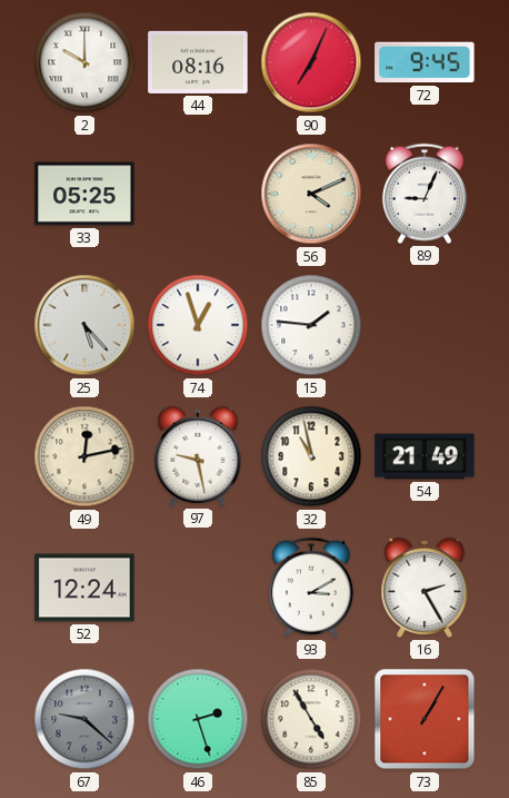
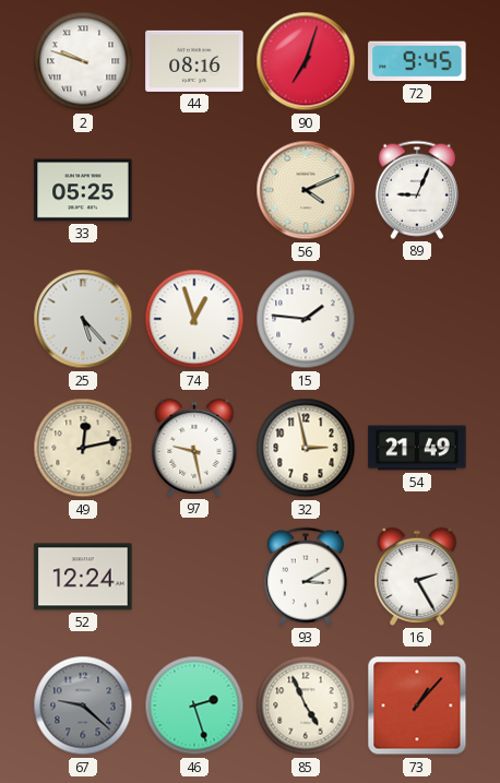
2: 10:00 -> 9:48 (83, 61)
90: 7:04 -> 7:03 (306, 61)
32: 10:58 -> 2:58 (306, 448)
85: 4:55 -> 4:56 (306, 705)
73: 1:05 -> 1:07 (417, 705)
